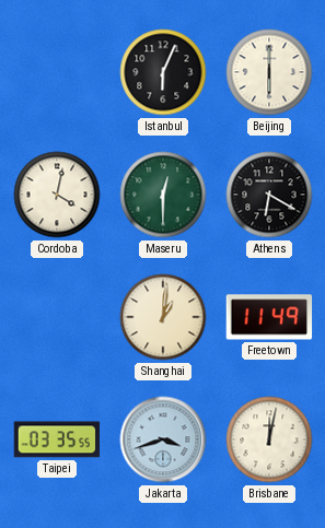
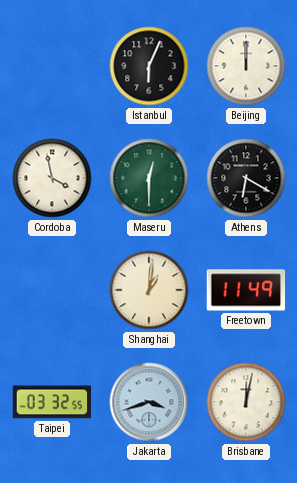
Beijing: 6:00 -> 12:00 (246, 66)
Cordoba: 4:02 -> 3:58 (52, 178)
Taipei: 03:35 -> 03:32 (52, 402)
